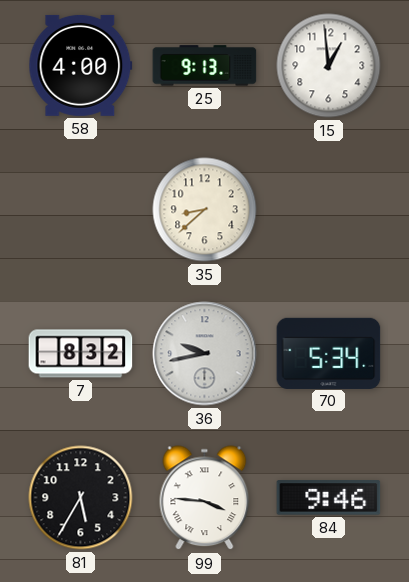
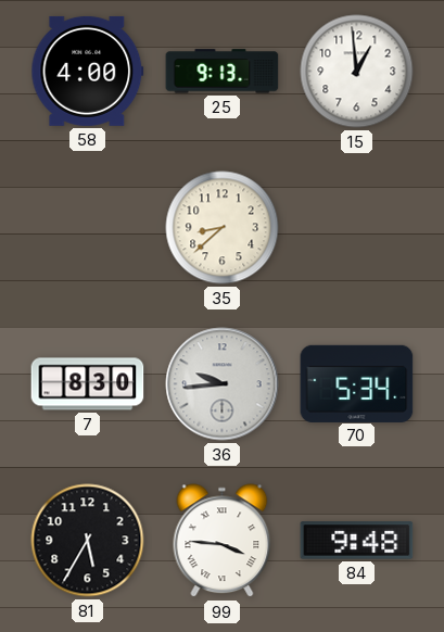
7: 8:32 -> 8:30 (88, 384)
36: 9:43 -> 9:44 (223, 384)
84: 9:46 -> 9:48 (357, 541)
